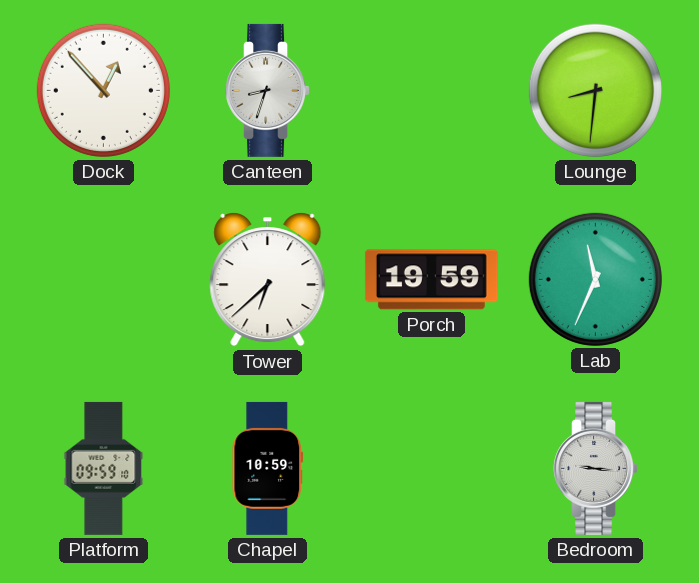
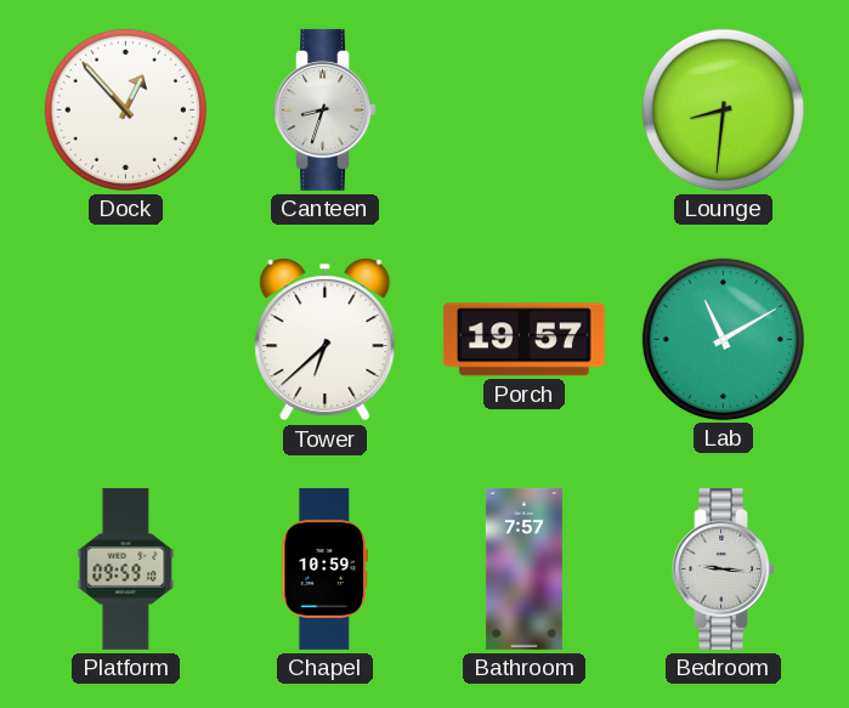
Porch: 19:59 -> 19:57 (523, 340)
Lab: 11:34 -> 11:10 (723, 339)
Bathroom: none -> 7:57 (523, 568)
